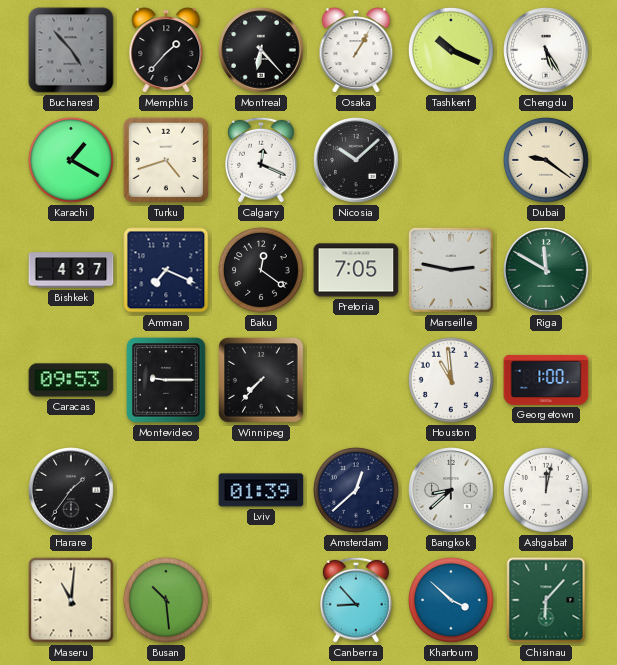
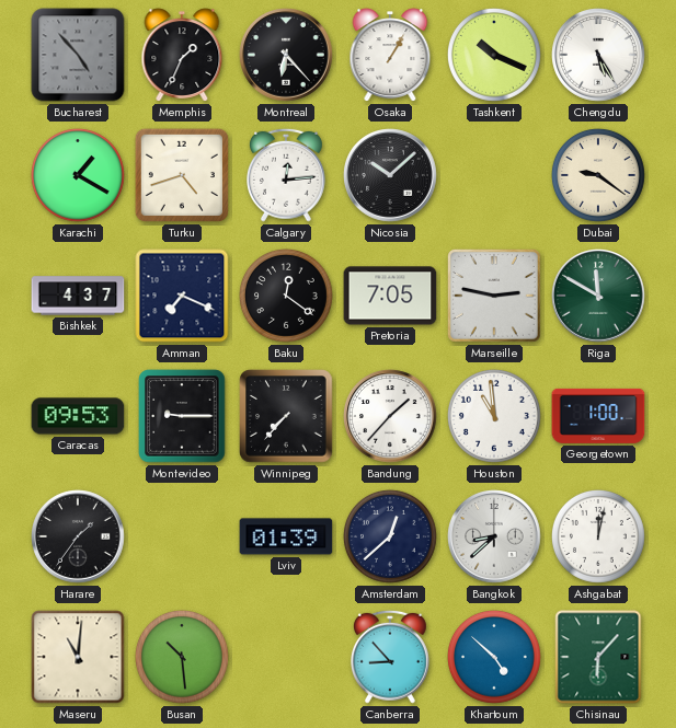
Memphis: 1:37 -> 1:34 (182, 55)
Calgary: 12:19 -> 12:14 (287, 175)
Bandung: none -> 1:37 (390, 416)
Khartoum: 3:52 -> 4:52 (495, 658)
